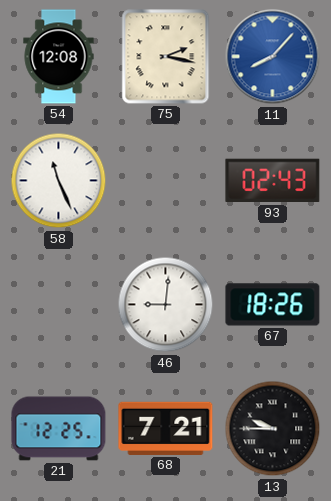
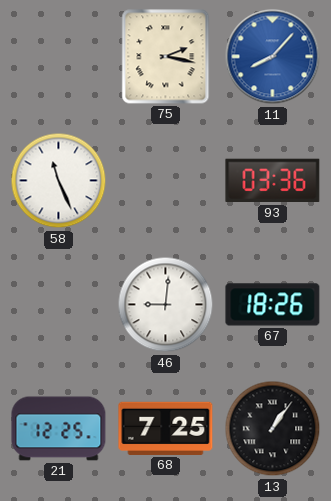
54: 12:08 -> none (59, 57)
93: 02:43 -> 03:36 (273, 181)
68: 7:21 -> 7:25 (166, 428)
13: 9:45 -> 1:06 (273, 429)
